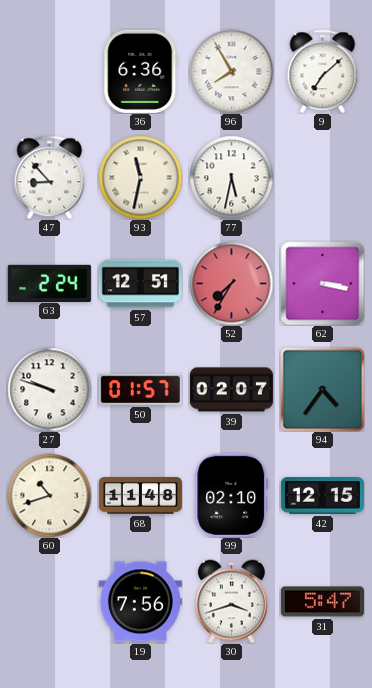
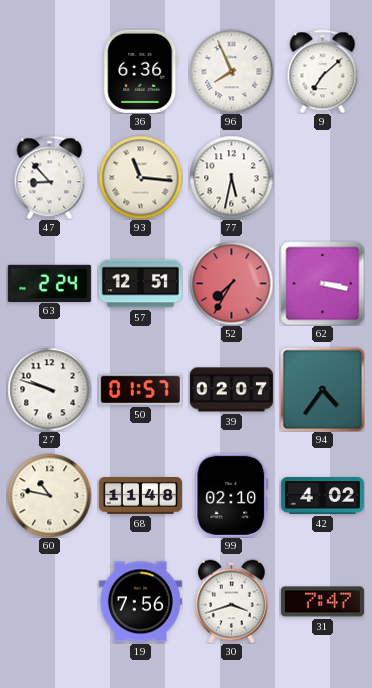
96: 7:55 -> 7:56 (231, 71)
93: 11:32 -> 11:16 (140, 177)
60: 10:42 -> 10:47 (49, 495)
42: 12:15 -> 4:02 (322, 496)
31: 5:47 -> 7:47 (322, 602)
